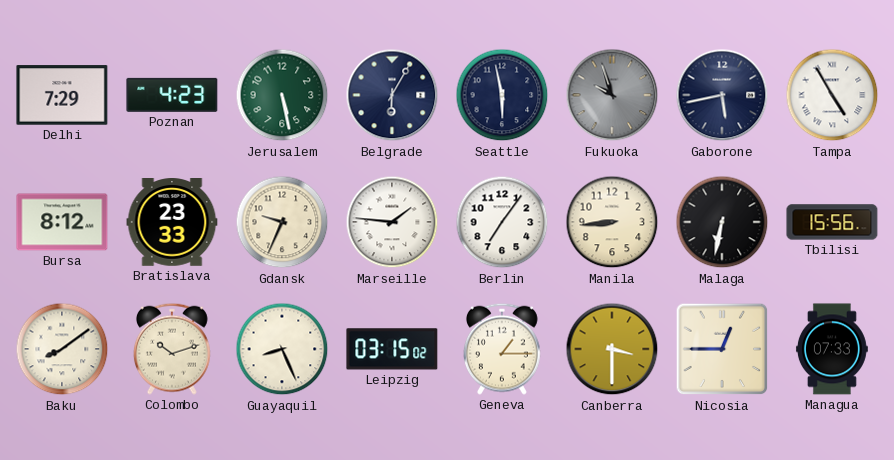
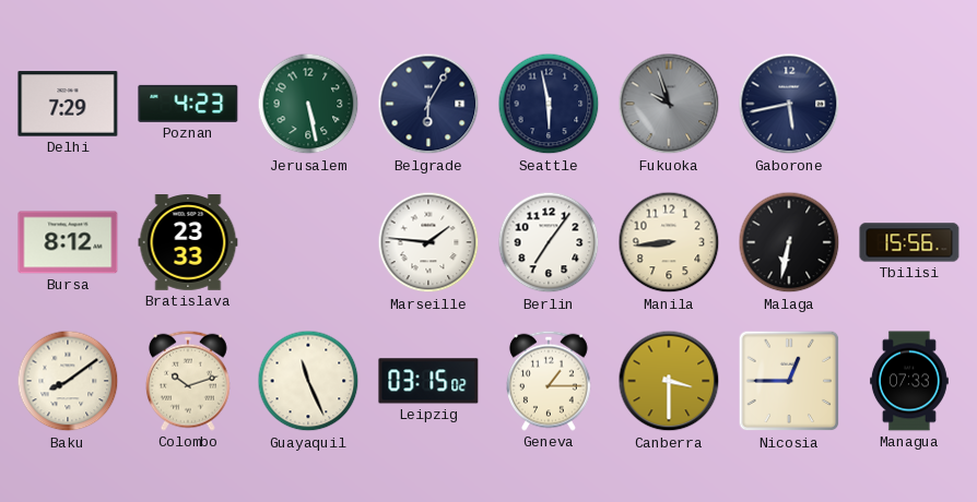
Tampa: 4:55 -> none (832, 95)
Gdansk: 9:34 -> none (282, 222)
Guayaquil: 8:26 -> 11:26 (308, 381)
